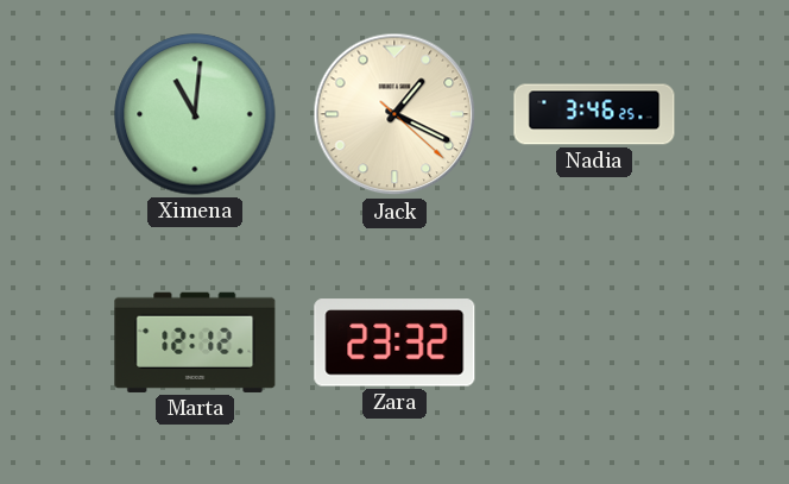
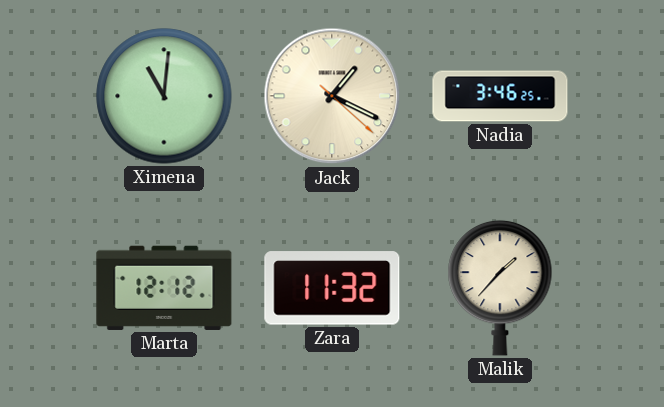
Zara: 23:32 -> 11:32 (332, 288)
Malik: none -> 1:37 (500, 288)
